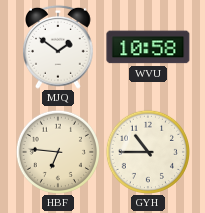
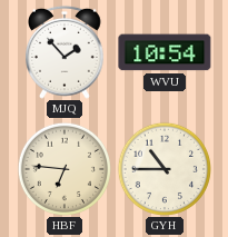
MJQ: 1:51 -> 1:53 (66, 52)
WVU: 10:58 -> 10:54 (165, 52)
